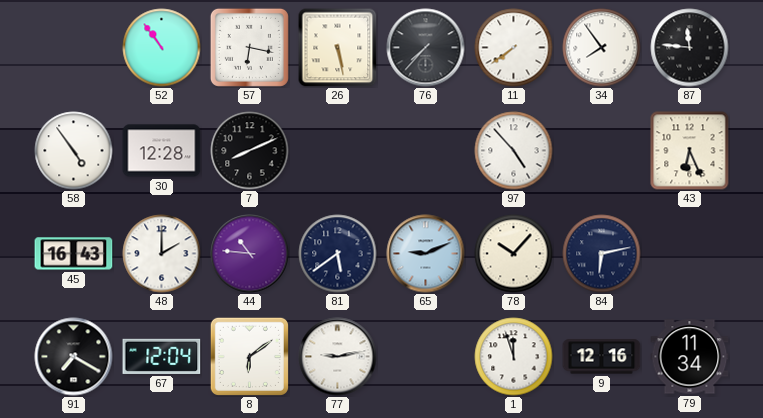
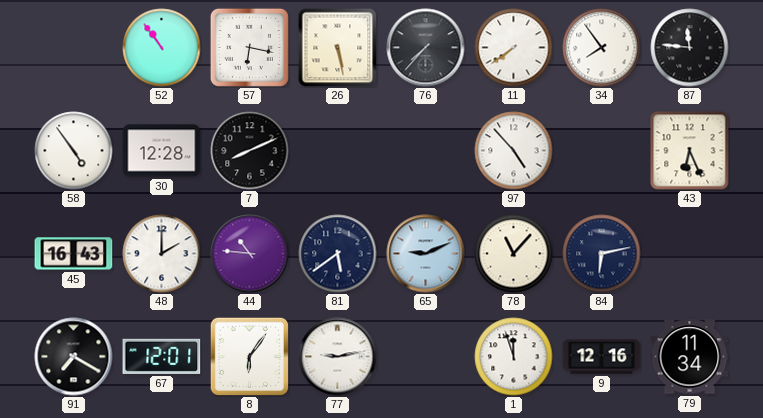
78: 10:07 -> 11:07 (514, 254)
67: 12:04 -> 12:01 (162, 356)
8: 6:09 -> 6:06 (249, 356)
